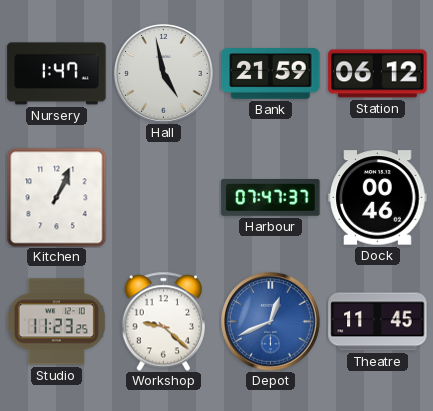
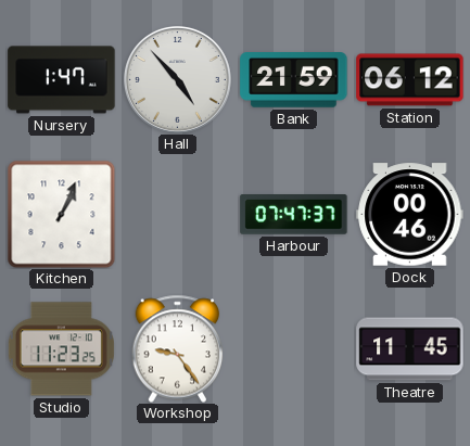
Hall: 4:58 -> 4:53 (177, 79)
Workshop: 9:22 -> 9:24 (178, 348)
Depot: 12:41 -> none (270, 321)
